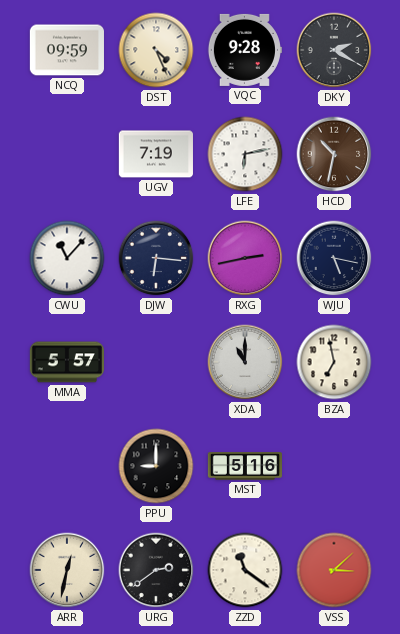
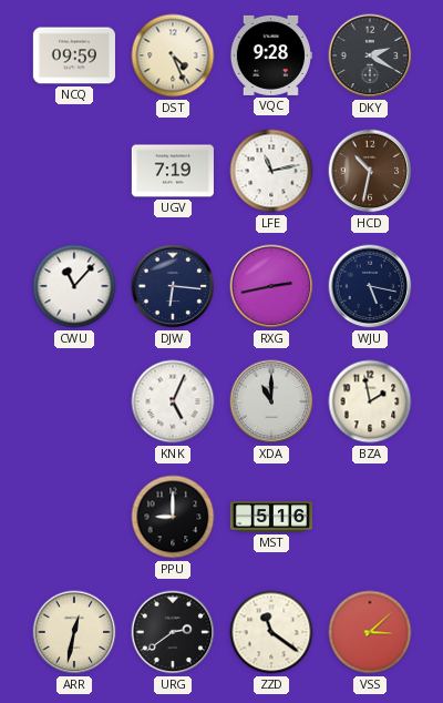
LFE: 6:13 -> 11:13 (271, 171)
MMA: 5:57 -> none (66, 362)
KNK: none -> 5:04 (173, 401)
BZA: 6:58 -> 1:58 (370, 401)
